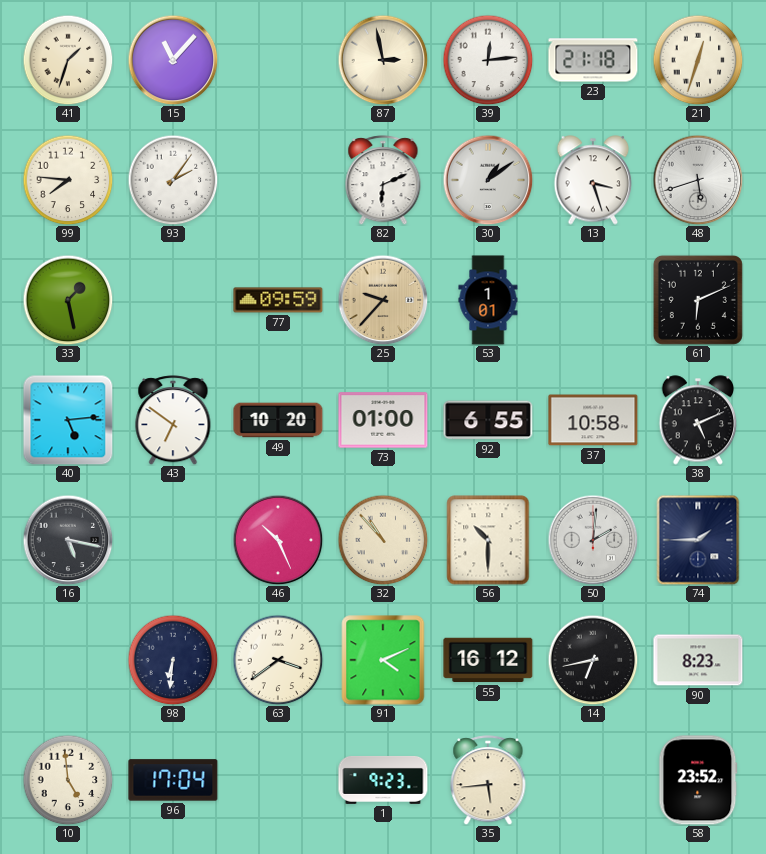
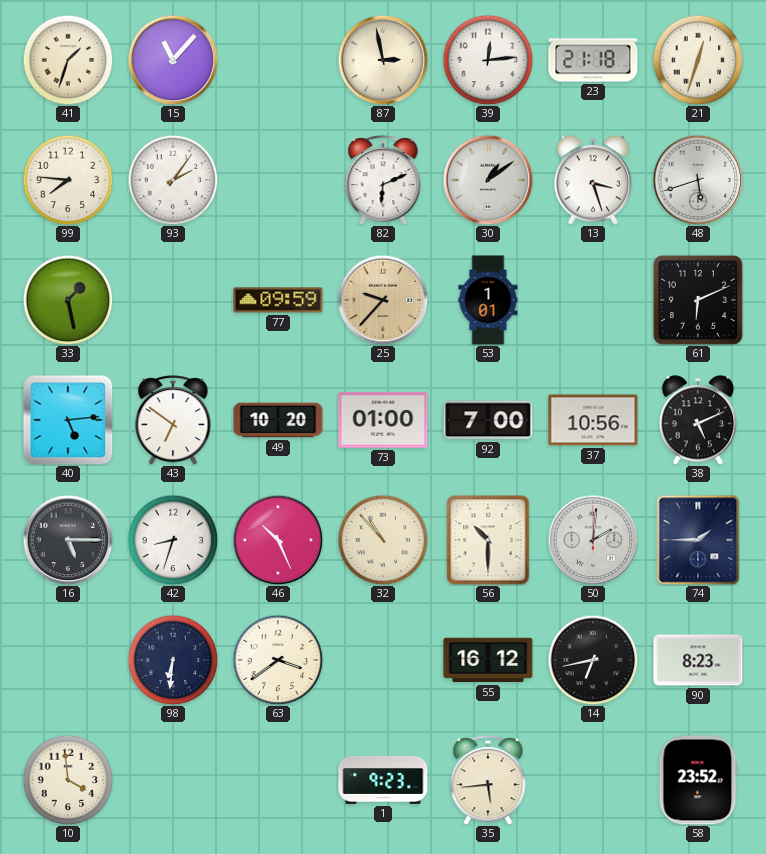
92: 6:55 -> 7:00 (488, 420)
37: 10:58 -> 10:56 (593, 420)
16: 5:17 -> 5:15 (68, 540)
42: none -> 8:33 (173, 540)
91: 4:11 -> none (383, 660)
10: 4:59 -> 3:59 (68, 780)
96: 17:04 -> none (173, 780)
